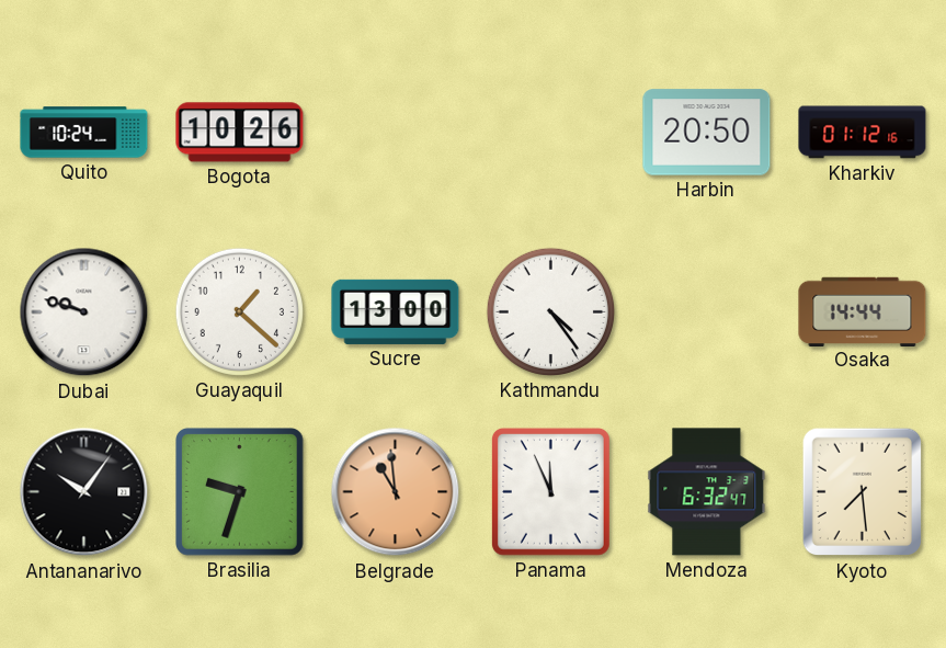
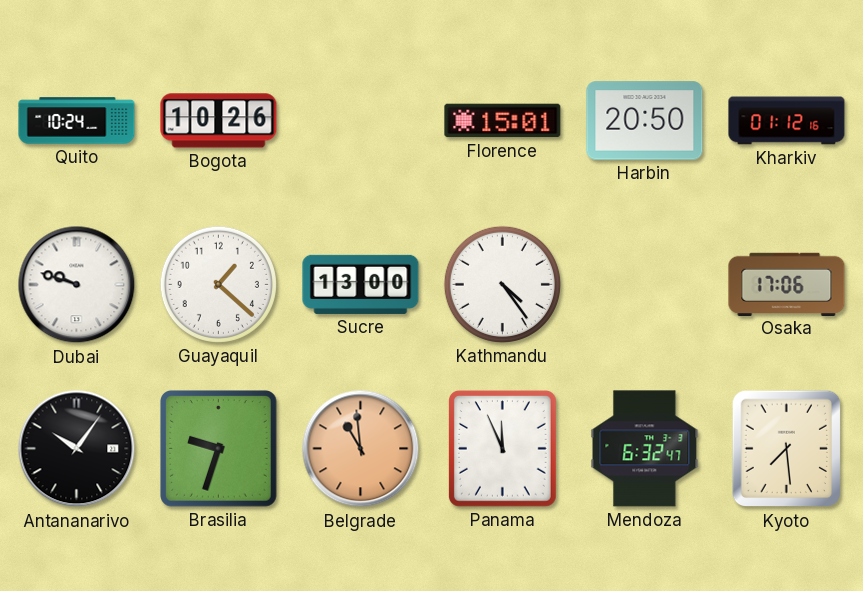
Florence: none -> 15:01 (503, 121)
Osaka: 14:44 -> 17:06 (787, 284)
